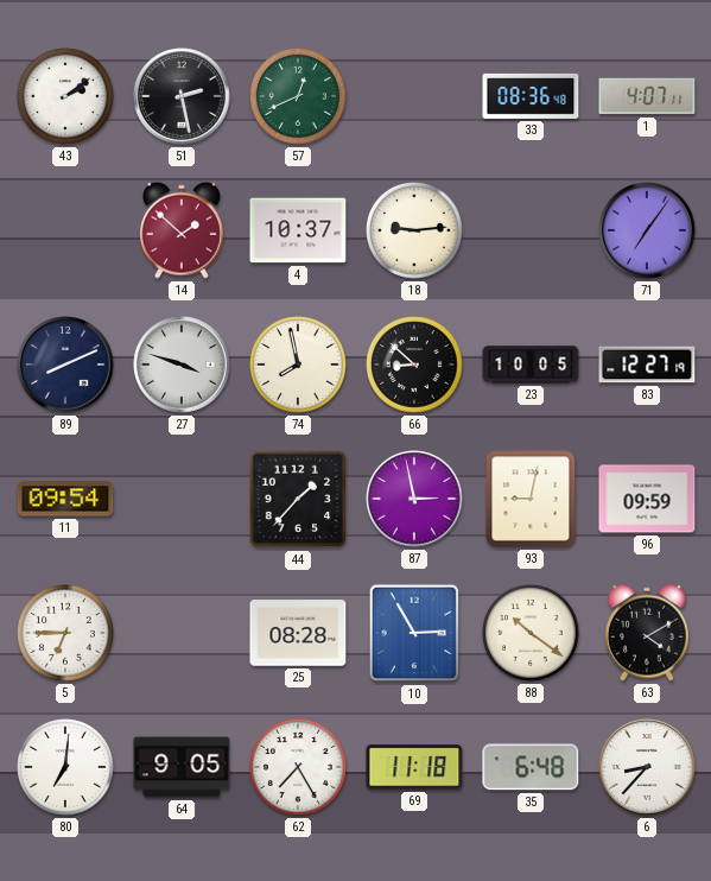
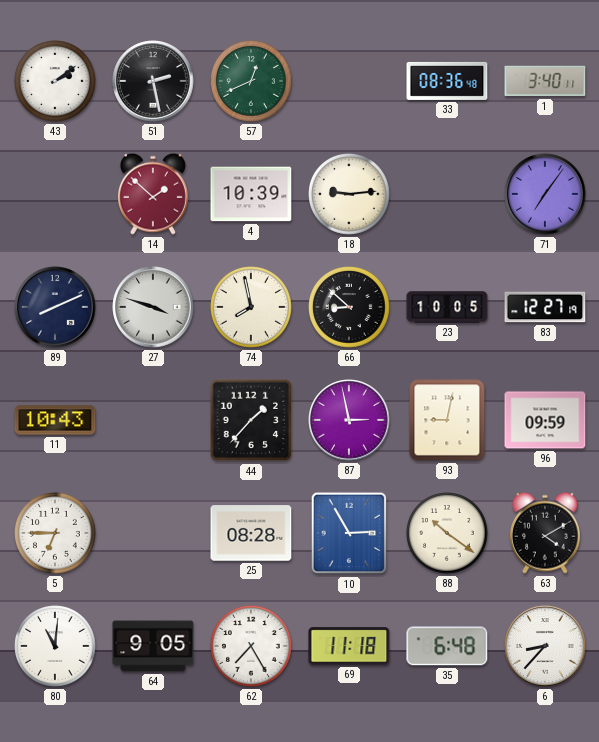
1: 4:07 -> 3:40 (545, 81)
4: 10:37 -> 10:39 (251, 194)
11: 09:54 -> 10:43 (55, 420)
80: 7:01 -> 11:01 (56, 647)
